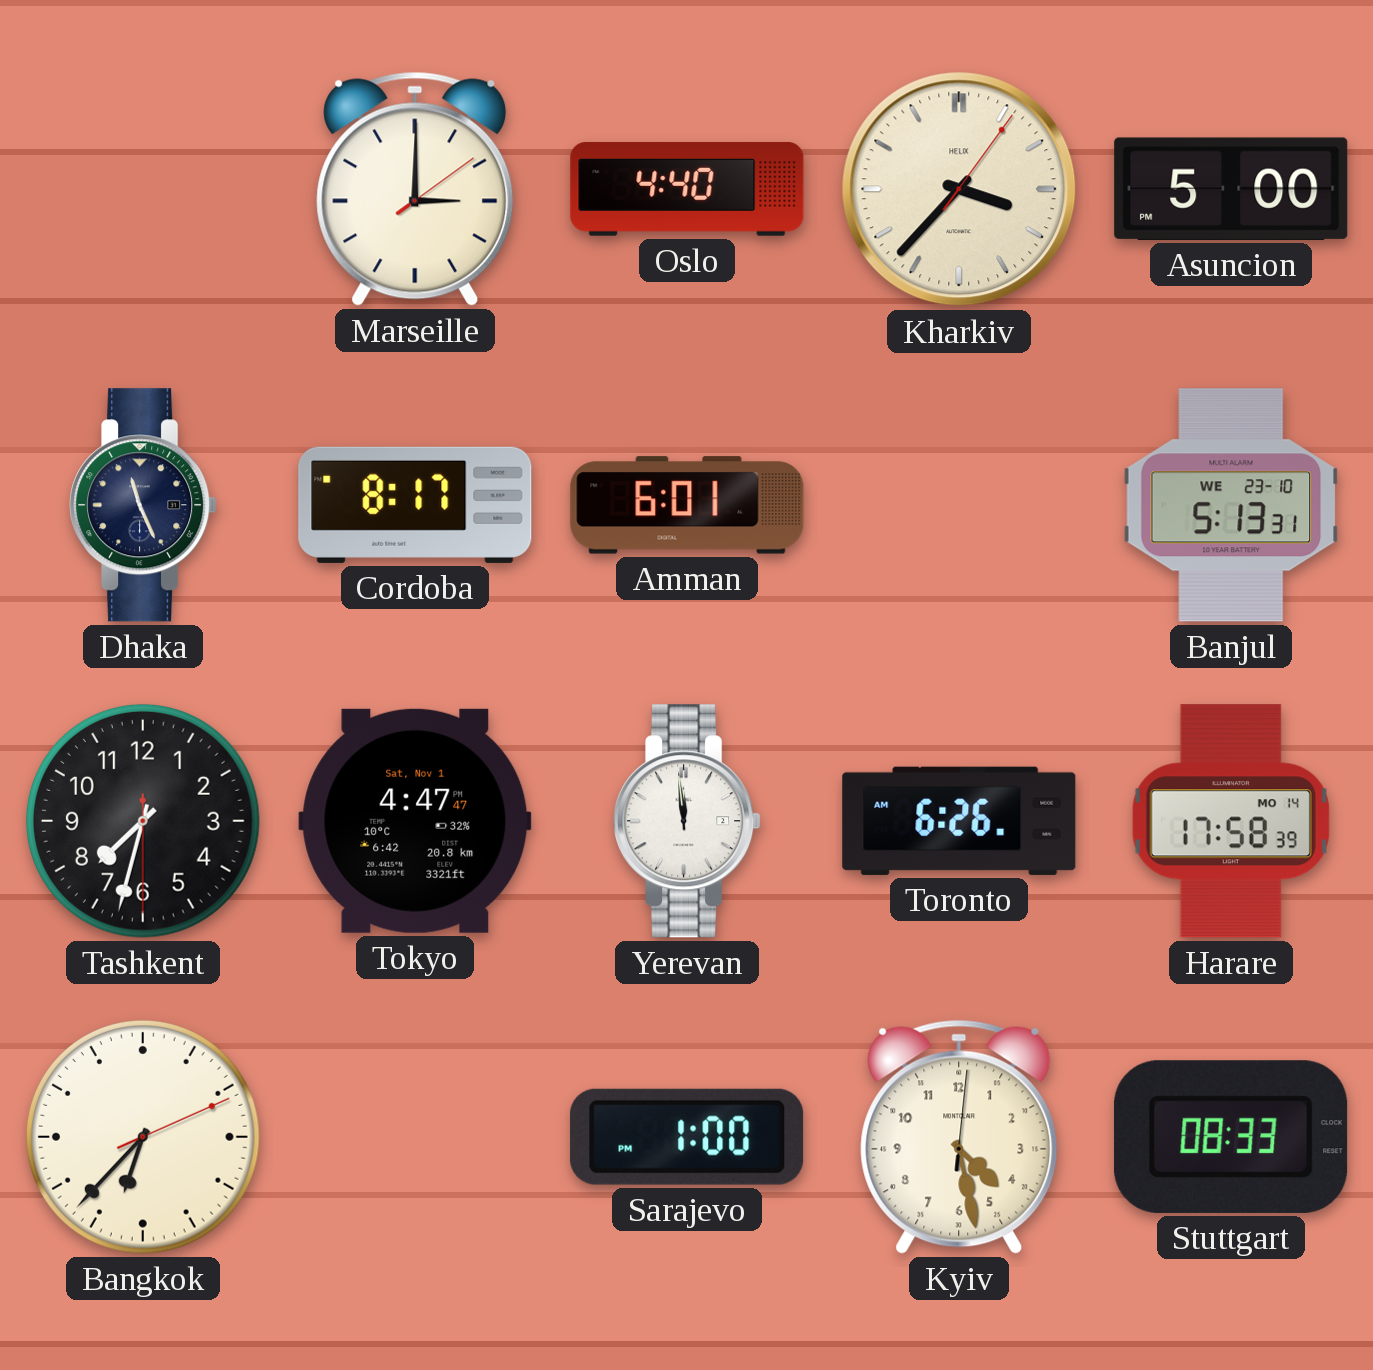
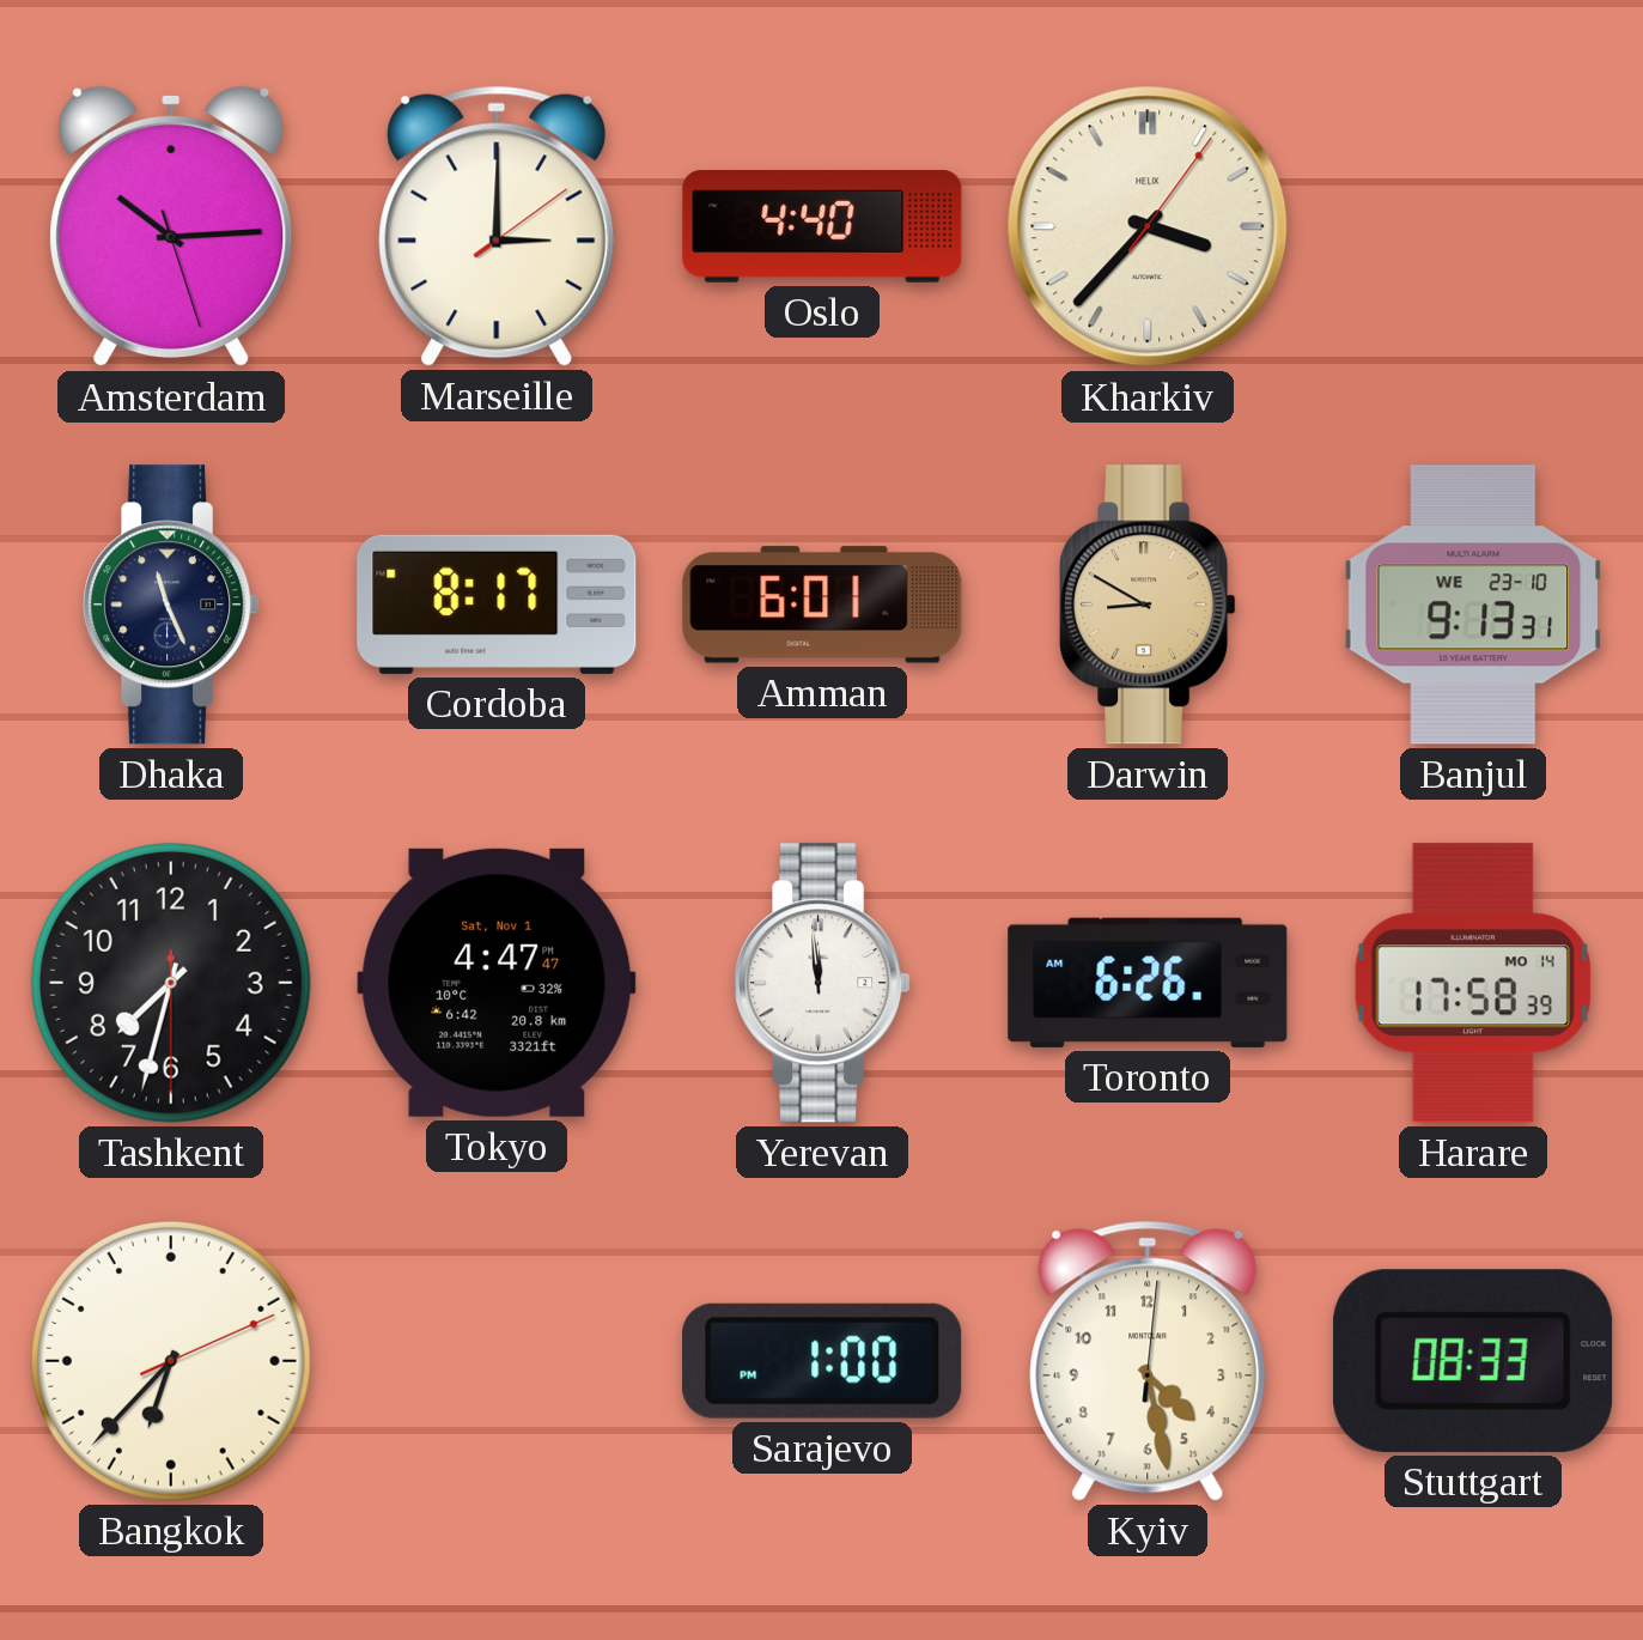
Amsterdam: none -> 10:14 (171, 226)
Asuncion: 5:00 -> none (1231, 189)
Darwin: none -> 8:50 (1148, 605)
Banjul: 5:13 -> 9:13 (1473, 605)
